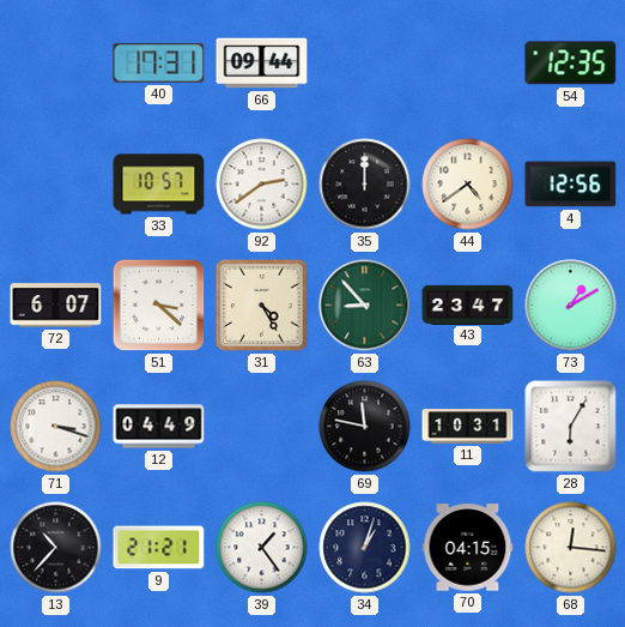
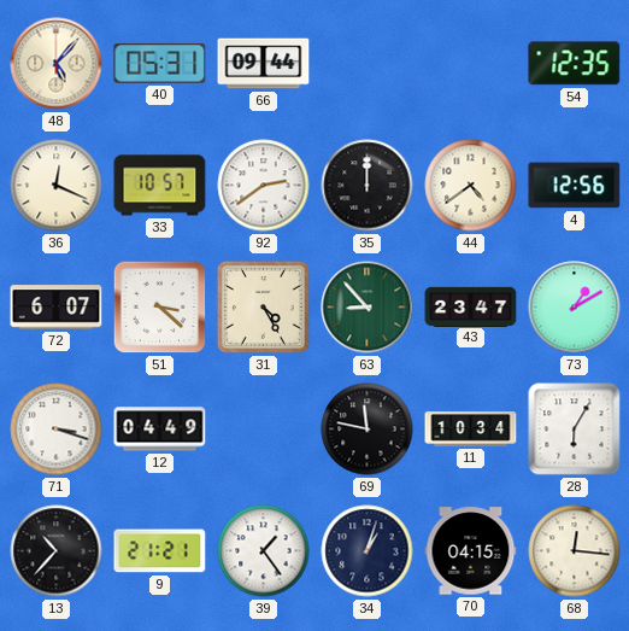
48: none -> 5:07 (57, 64)
40: 17:31 -> 05:31 (160, 64)
36: none -> 12:19 (57, 186)
11: 10:31 -> 10:34 (471, 430)
